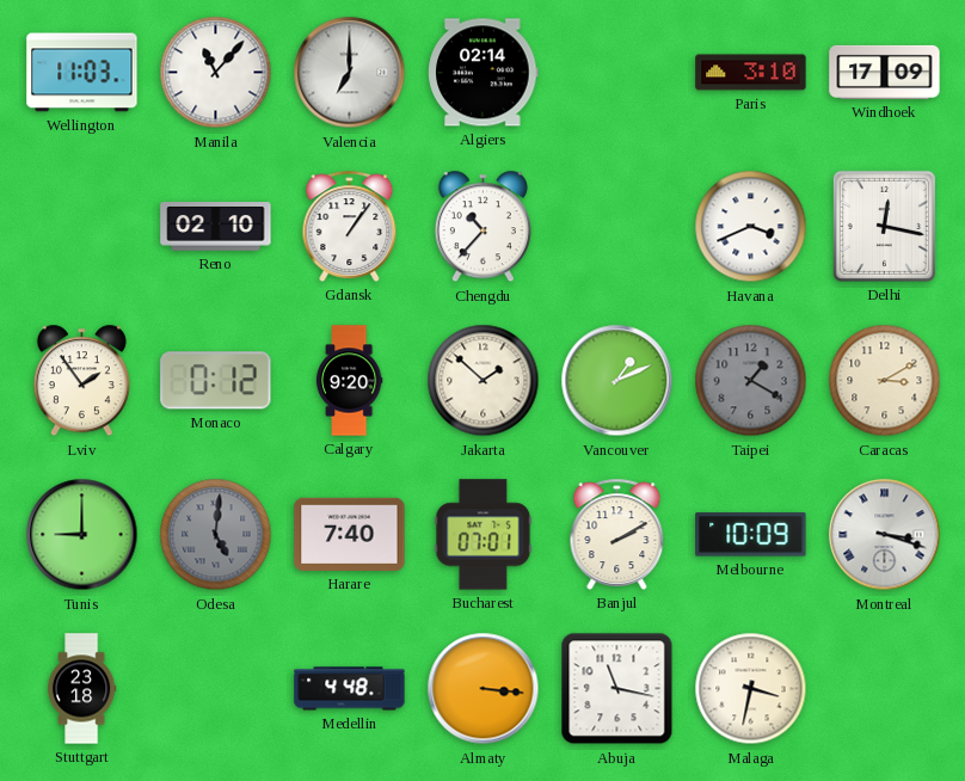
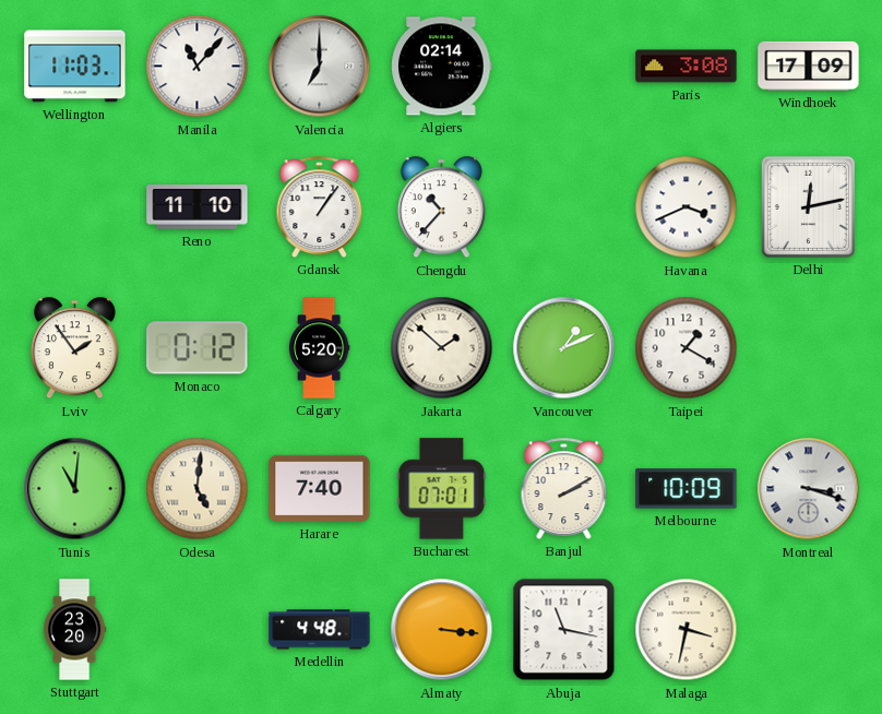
Paris: 3:10 -> 3:08 (687, 67)
Reno: 02:10 -> 11:10 (198, 207)
Delhi: 12:17 -> 12:13 (808, 206)
Calgary: 9:20 -> 5:20 (319, 348)
Taipei dial: grey -> white (687, 348)
Caracas: 3:10 -> none (885, 381)
Tunis: 9:00 -> 11:01 (75, 489)
Odesa dial: grey -> cream (198, 489)
Stuttgart: 23:18 -> 23:20 (74, 630)
